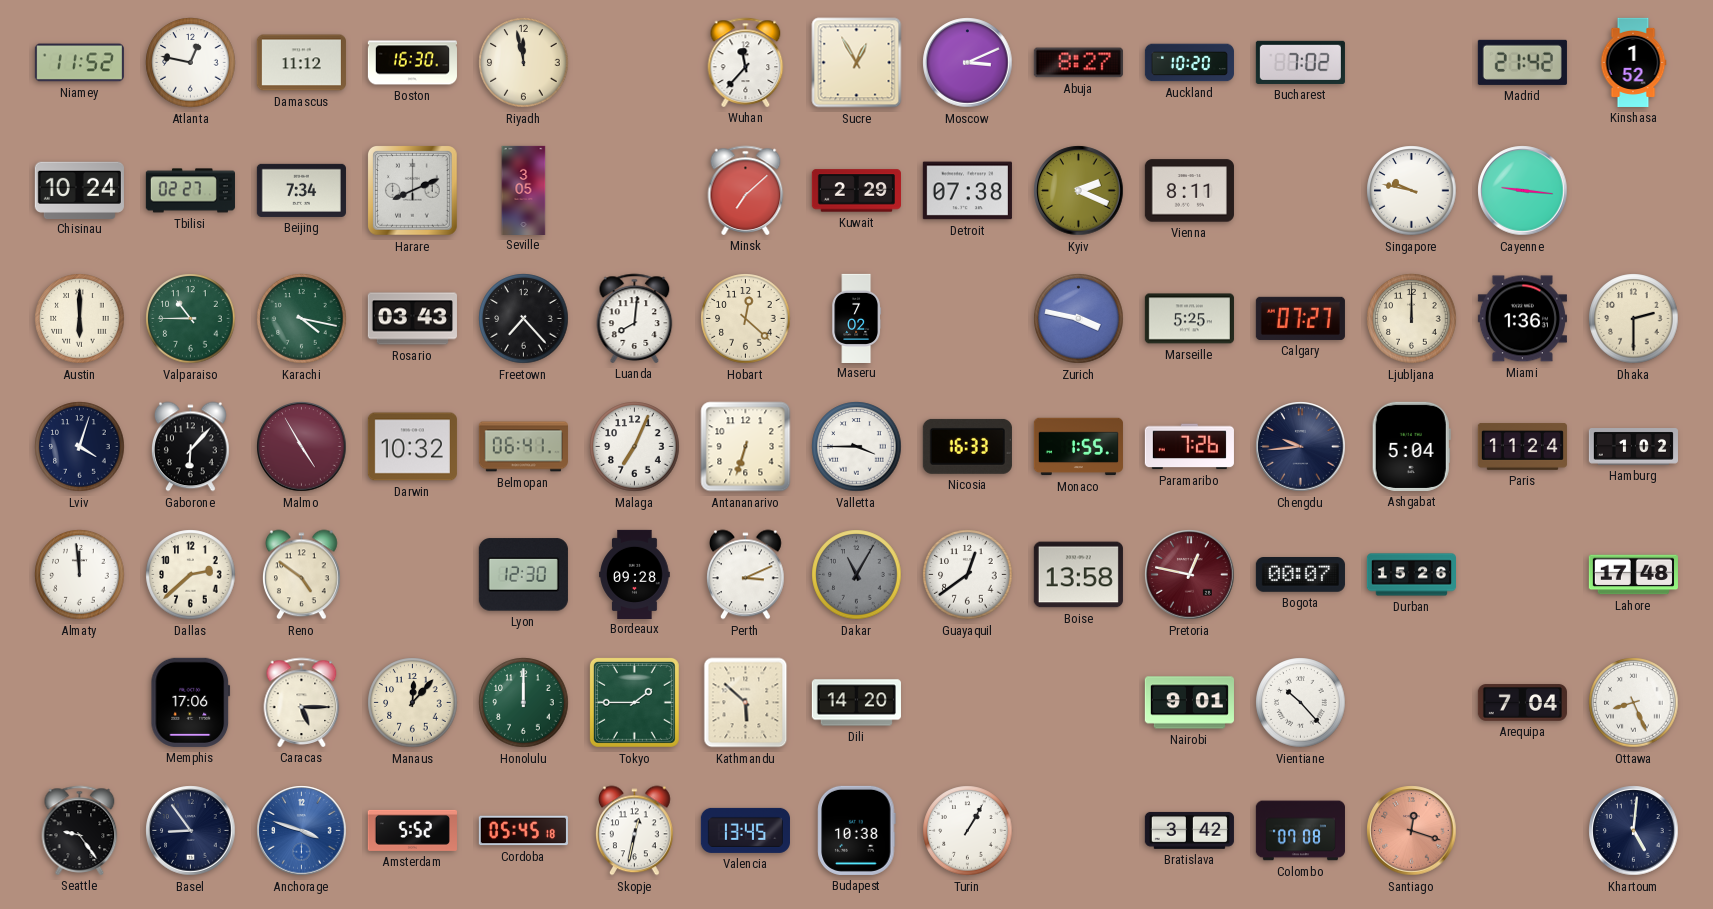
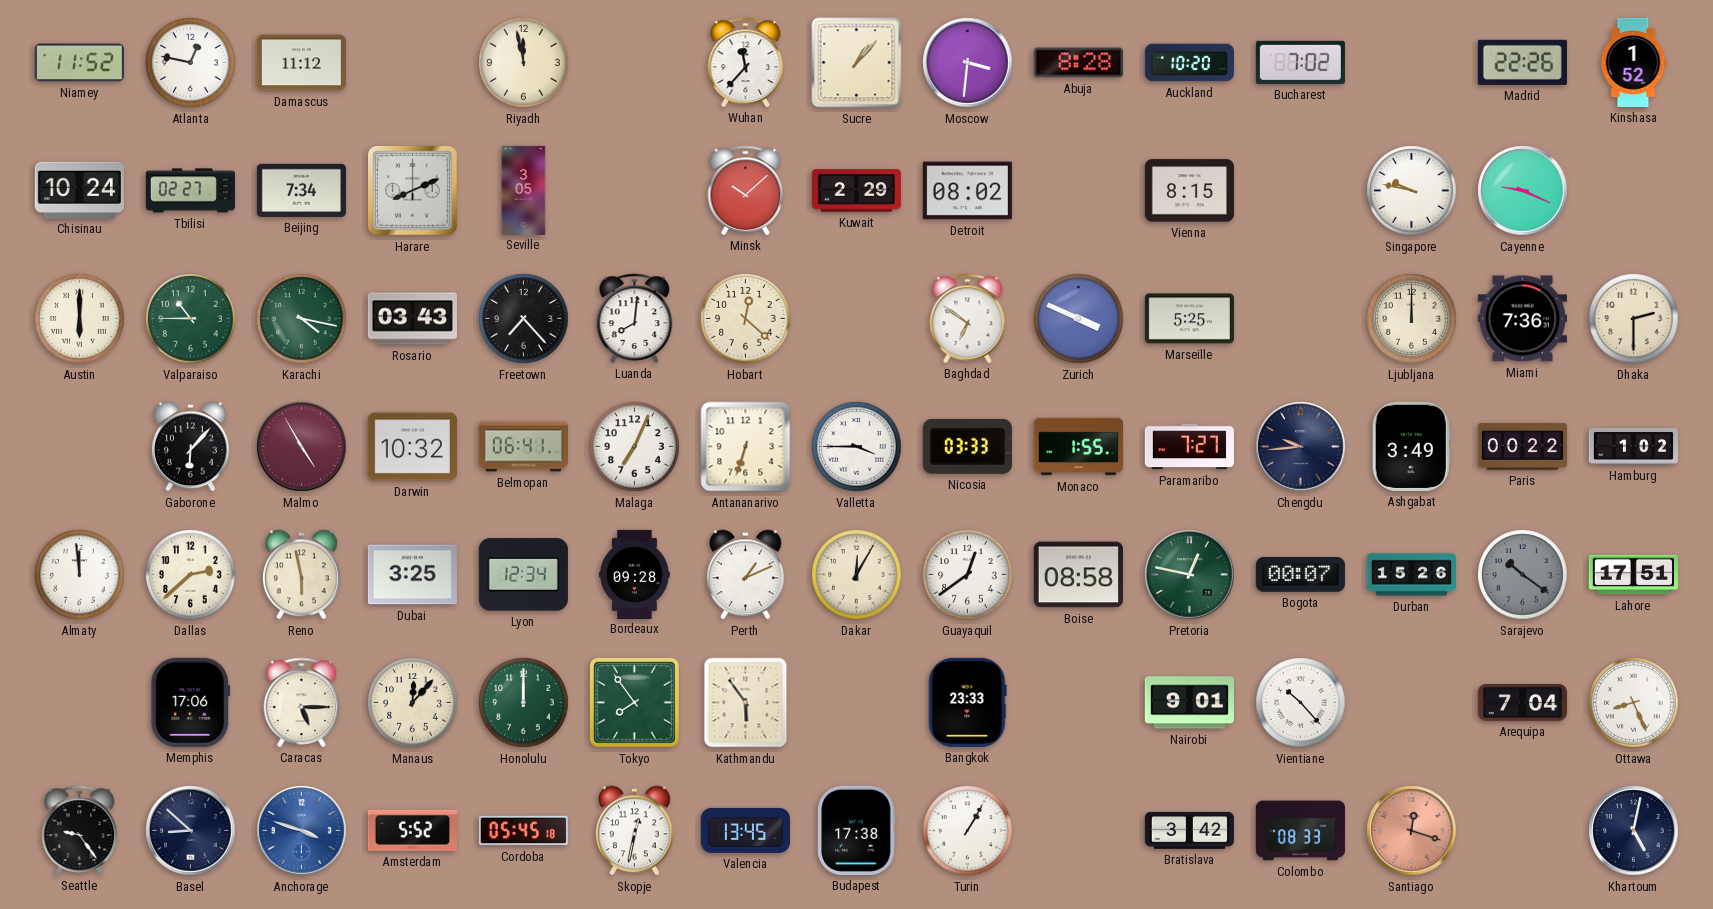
Boston: 16:30 -> none (412, 63)
Sucre: 12:55 -> 1:07 (857, 63)
Moscow: 3:11 -> 3:31 (968, 63)
Abuja: 8:27 -> 8:28 (1078, 63)
Madrid: 21:42 -> 22:26 (1522, 62)
Minsk: 7:08 -> 10:08 (746, 190)
Detroit: 07:38 -> 08:02 (967, 191)
Kyiv: 2:19 -> none (1079, 191)
Vienna: 8:11 -> 8:15 (1189, 191)
Cayenne: 9:16 -> 9:19 (1523, 191)
Maseru: 7:02 -> none (857, 318)
Baghdad: none -> 6:51 (968, 318)
Zurich: 3:47 -> 3:49 (1079, 319)
Calgary: 07:27 -> none (1300, 318)
Miami: 1:36 -> 7:36 (1522, 319)
Lviv: 4:03 -> none (80, 447)
Nicosia: 16:33 -> 03:33 (967, 446)
Paramaribo: 7:26 -> 7:27 (1189, 447)
Ashgabat: 5:04 -> 3:49 (1411, 446)
Paris: 11:24 -> 00:22 (1522, 447)
Reno: 4:51 -> 5:58 (302, 575)
Dubai: none -> 3:25 (412, 575)
Lyon: 12:30 -> 12:34 (523, 575)
Perth: 3:11 -> 1:11 (746, 575)
Dakar: 11:05 -> 12:05 (857, 575)
Dakar dial: grey -> cream (857, 575)
Boise: 13:58 -> 08:58 (1078, 575)
Pretoria dial: burgundy -> green (1190, 575)
Sarajevo: none -> 10:21 (1523, 575)
Lahore: 17:48 -> 17:51 (1633, 575)
Tokyo: 1:45 -> 7:54 (634, 702)
Kathmandu: 5:52 -> 5:54 (746, 703)
Dili: 14:20 -> none (856, 703)
Bangkok: none -> 23:33 (968, 702)
Basel: 8:54 -> 8:52 (191, 831)
Budapest: 10:38 -> 17:38 (857, 830)
Colombo: 07:08 -> 08:33 (1300, 831)
Khartoum: 5:01 -> 5:02 (1634, 831)
